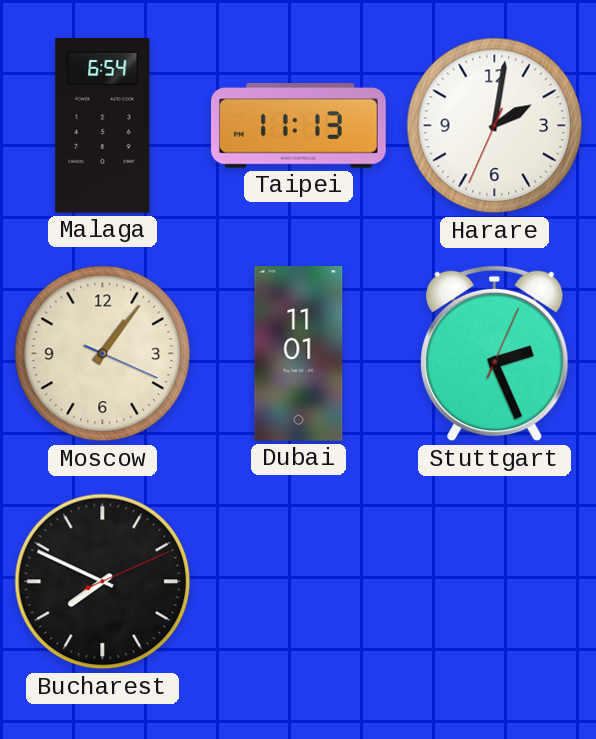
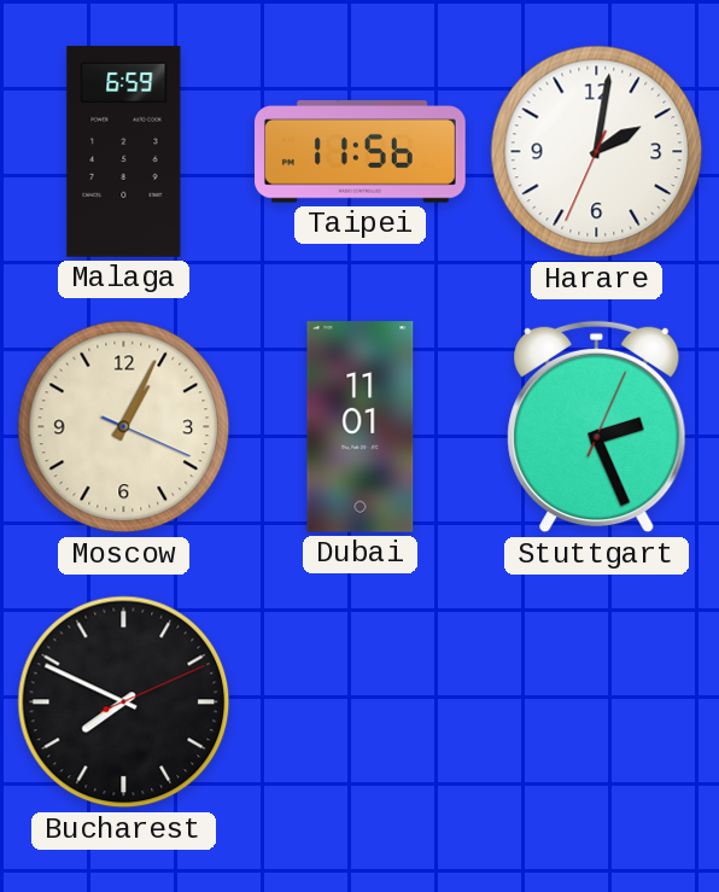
Malaga: 6:54 -> 6:59 (124, 152)
Taipei: 11:13 -> 11:56 (361, 152)
Moscow: 1:06 -> 1:04 (124, 427)
